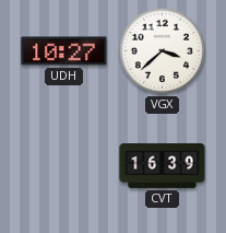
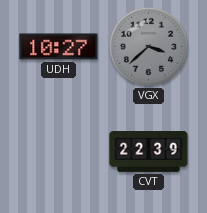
VGX dial: white -> grey (148, 46)
CVT: 16:39 -> 22:39 (149, 152)
